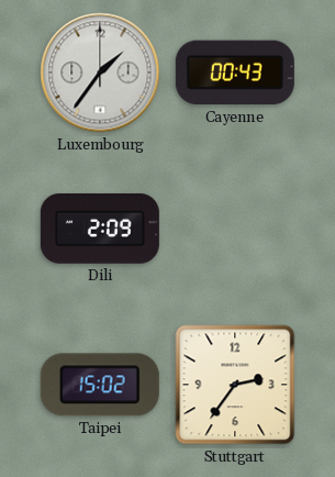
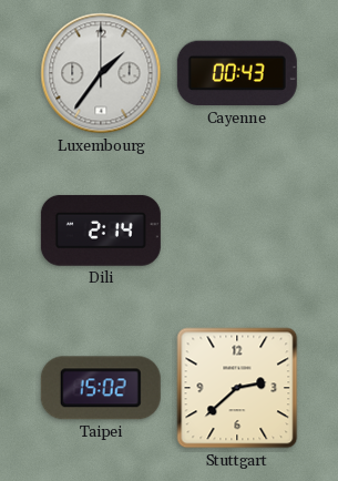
Dili: 2:09 -> 2:14 (101, 231)
Stuttgart: 2:36 -> 2:38 (237, 388)
